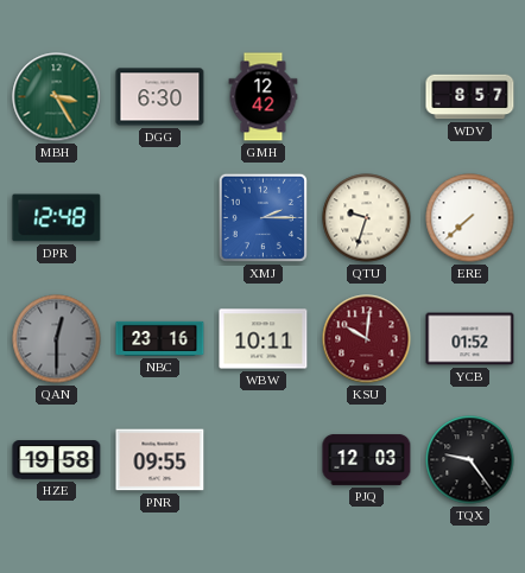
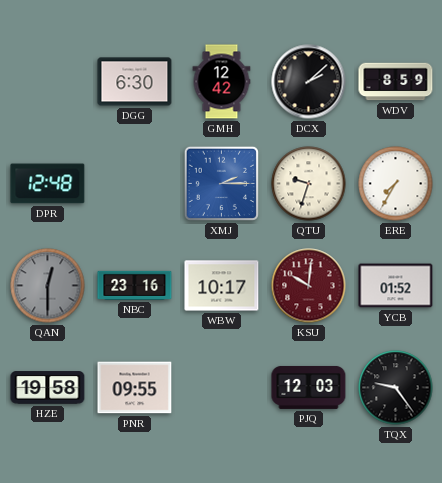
MBH: 3:25 -> none (57, 97)
DCX: none -> 2:08 (309, 82)
WDV: 8:57 -> 8:59 (396, 82)
ERE: 7:38 -> 7:35 (396, 184)
WBW: 10:11 -> 10:17 (222, 286)
